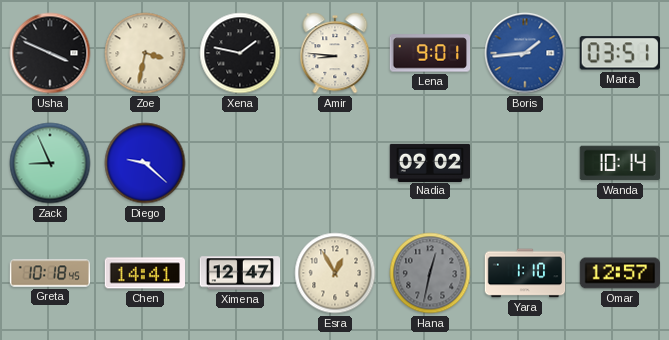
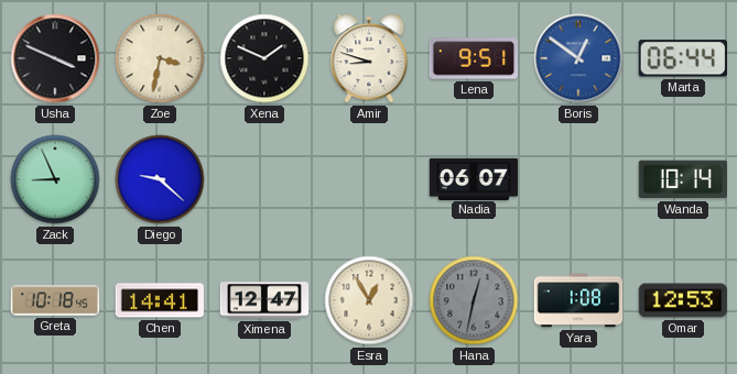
Xena: 1:47 -> 1:49 (264, 58)
Amir: 8:46 -> 8:48 (369, 58)
Lena: 9:01 -> 9:51 (474, 58)
Boris: 1:44 -> 12:51 (578, 58)
Marta: 03:51 -> 06:44 (683, 58)
Nadia: 09:02 -> 06:07 (474, 178)
Yara: 1:10 -> 1:08 (578, 300)
Omar: 12:57 -> 12:53 (683, 300)
